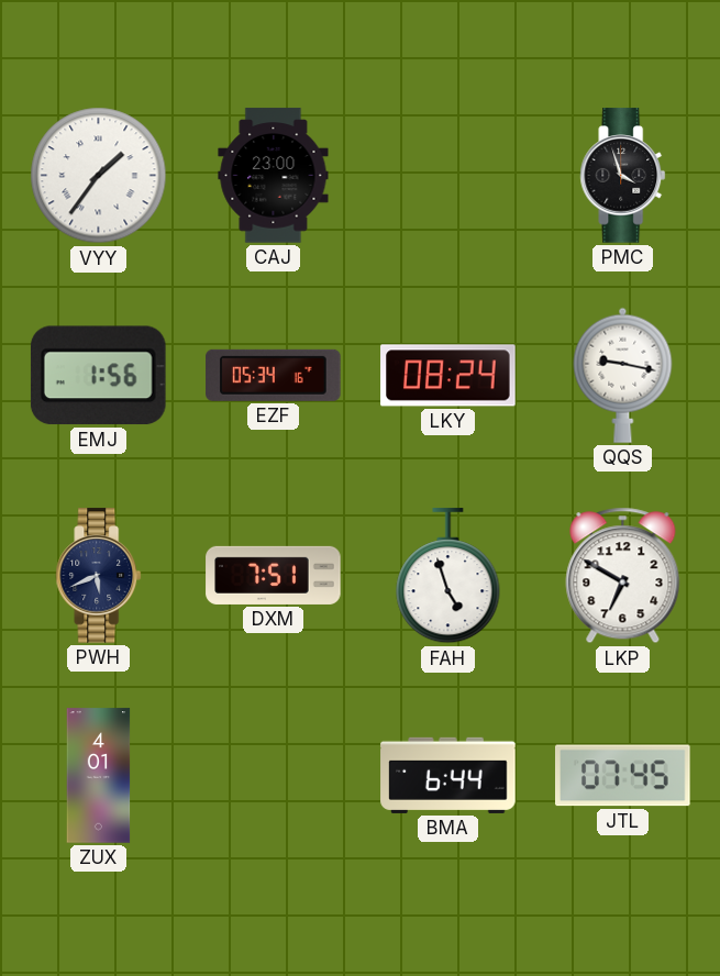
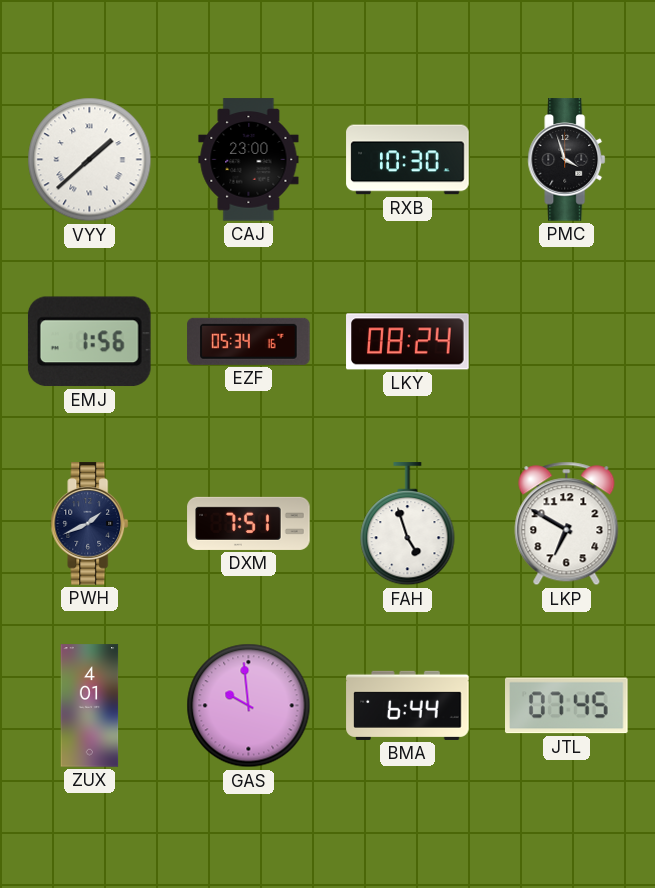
VYY: 1:36 -> 1:38 (90, 160)
RXB: none -> 10:30 (408, 160)
QQS: 9:17 -> none (623, 375)
PWH: 5:41 -> 1:41 (90, 524)
GAS: none -> 9:59 (249, 706)
